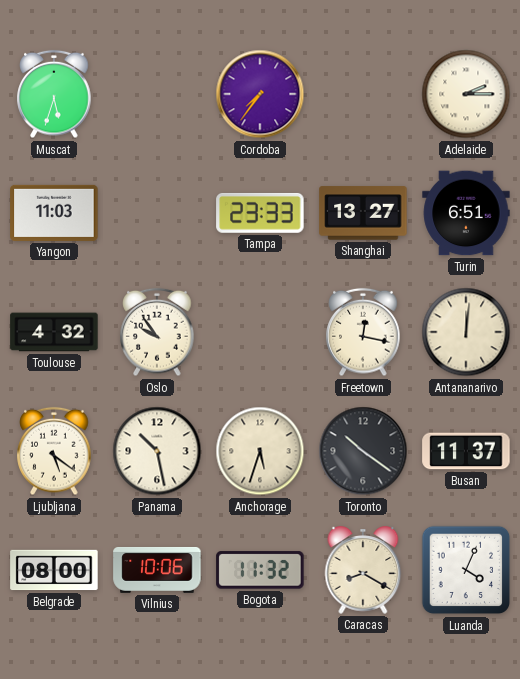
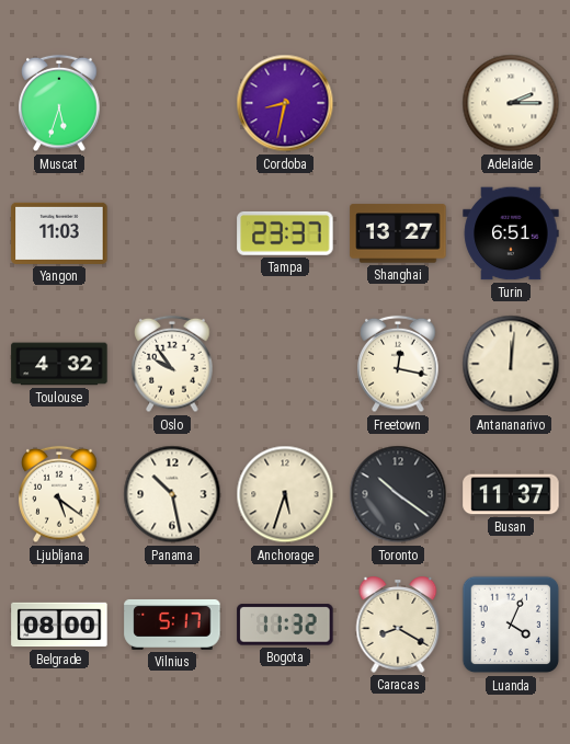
Cordoba: 7:36 -> 8:32 (285, 103)
Tampa: 23:33 -> 23:37 (285, 233)
Vilnius: 10:06 -> 5:17 (172, 625)
